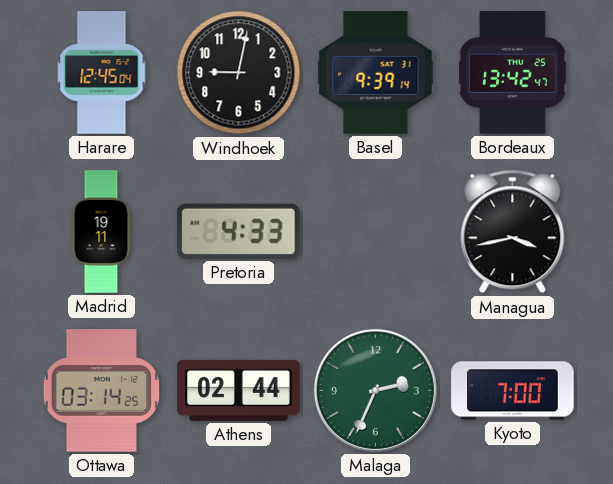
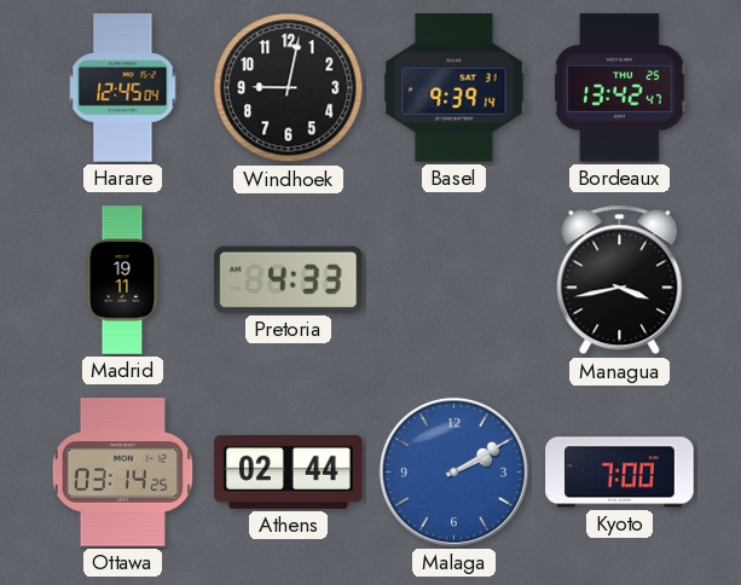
Malaga: 2:34 -> 2:10 (453, 471)
Malaga dial: green -> blue (453, 471)
